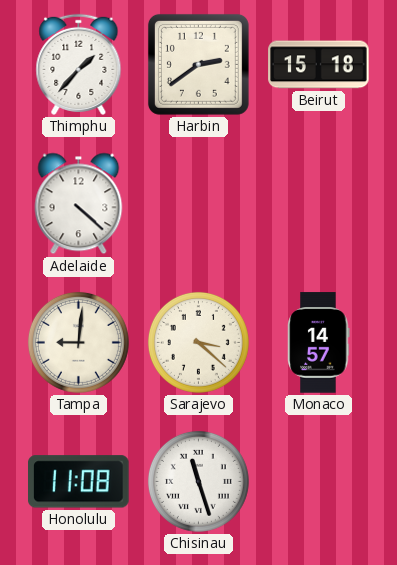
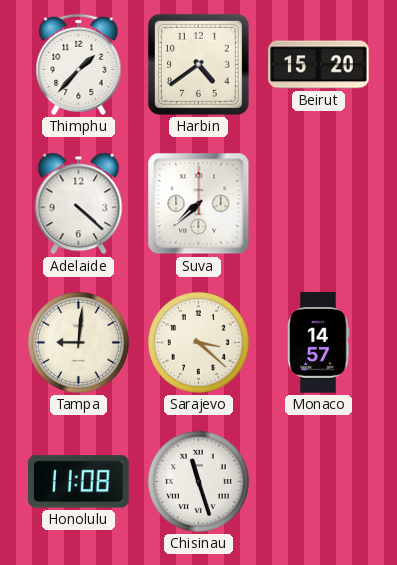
Harbin: 2:39 -> 4:39 (198, 64)
Beirut: 15:18 -> 15:20 (319, 65)
Suva: none -> 7:38 (199, 204)
